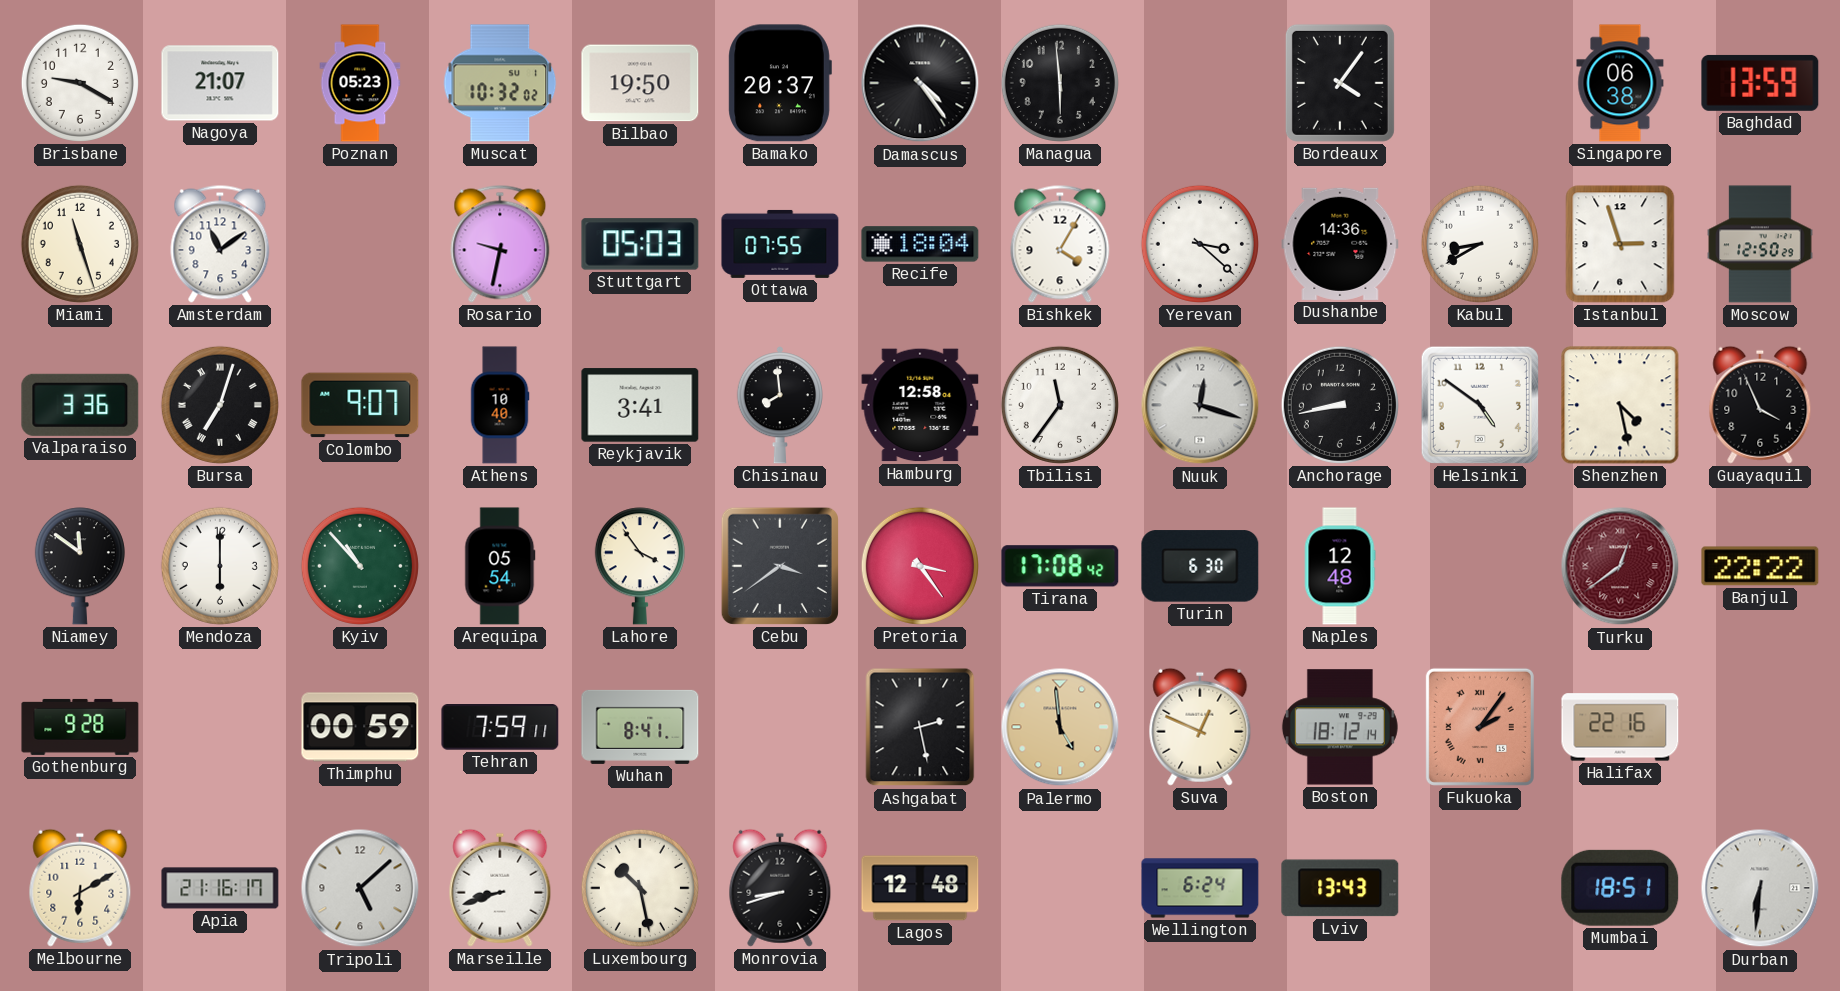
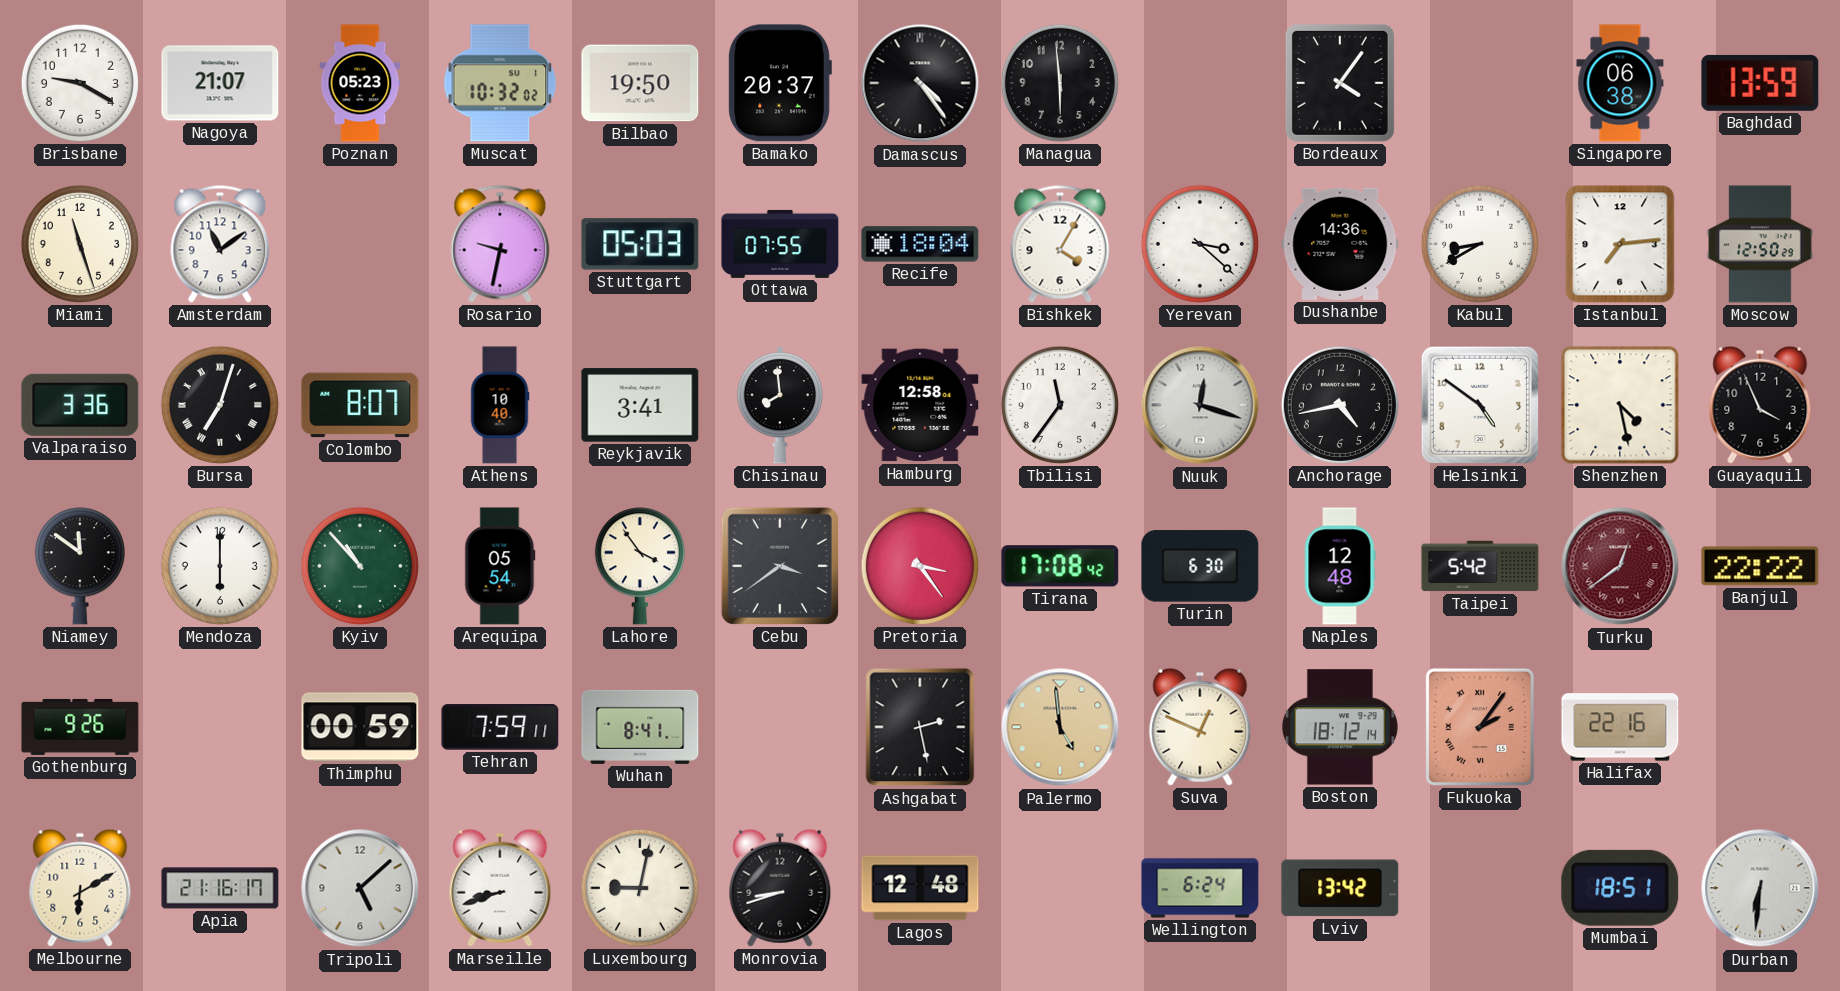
Istanbul: 2:57 -> 7:14 (1620, 244)
Colombo: 9:07 -> 8:07 (360, 405)
Anchorage: 8:43 -> 4:43 (1340, 405)
Taipei: none -> 5:42 (1480, 566)
Gothenburg: 9:28 -> 9:26 (80, 727)
Luxembourg: 10:28 -> 9:02 (640, 888)
Lviv: 13:43 -> 13:42 (1340, 888)
